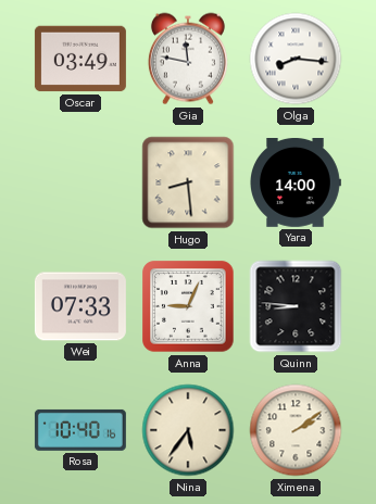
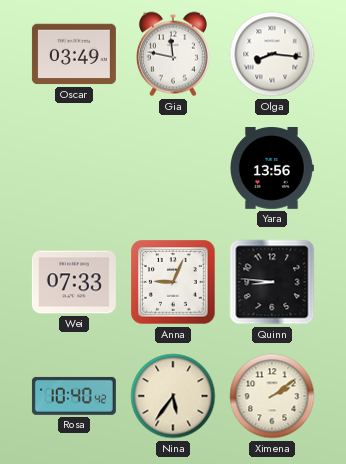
Hugo: 8:29 -> none (188, 182)
Yara: 14:00 -> 13:56 (272, 169)
Rosa: 10:40:16 -> 10:40:42 (74, 396)
